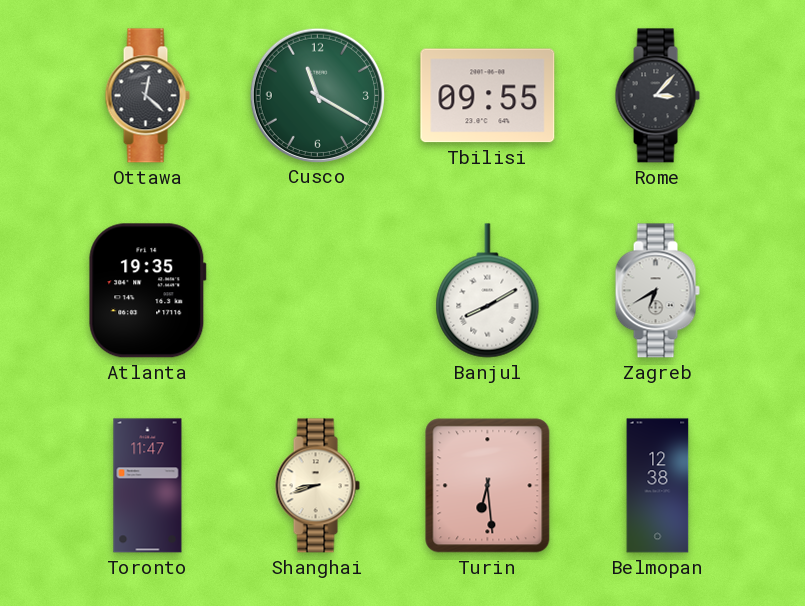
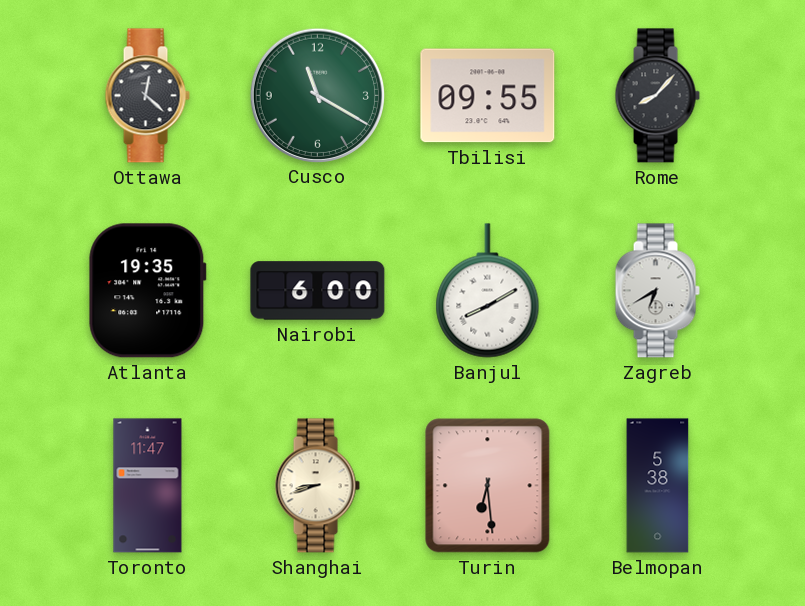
Rome: 3:07 -> 8:07 (657, 96)
Nairobi: none -> 6:00 (318, 291)
Belmopan: 12:38 -> 5:38 (658, 486)
